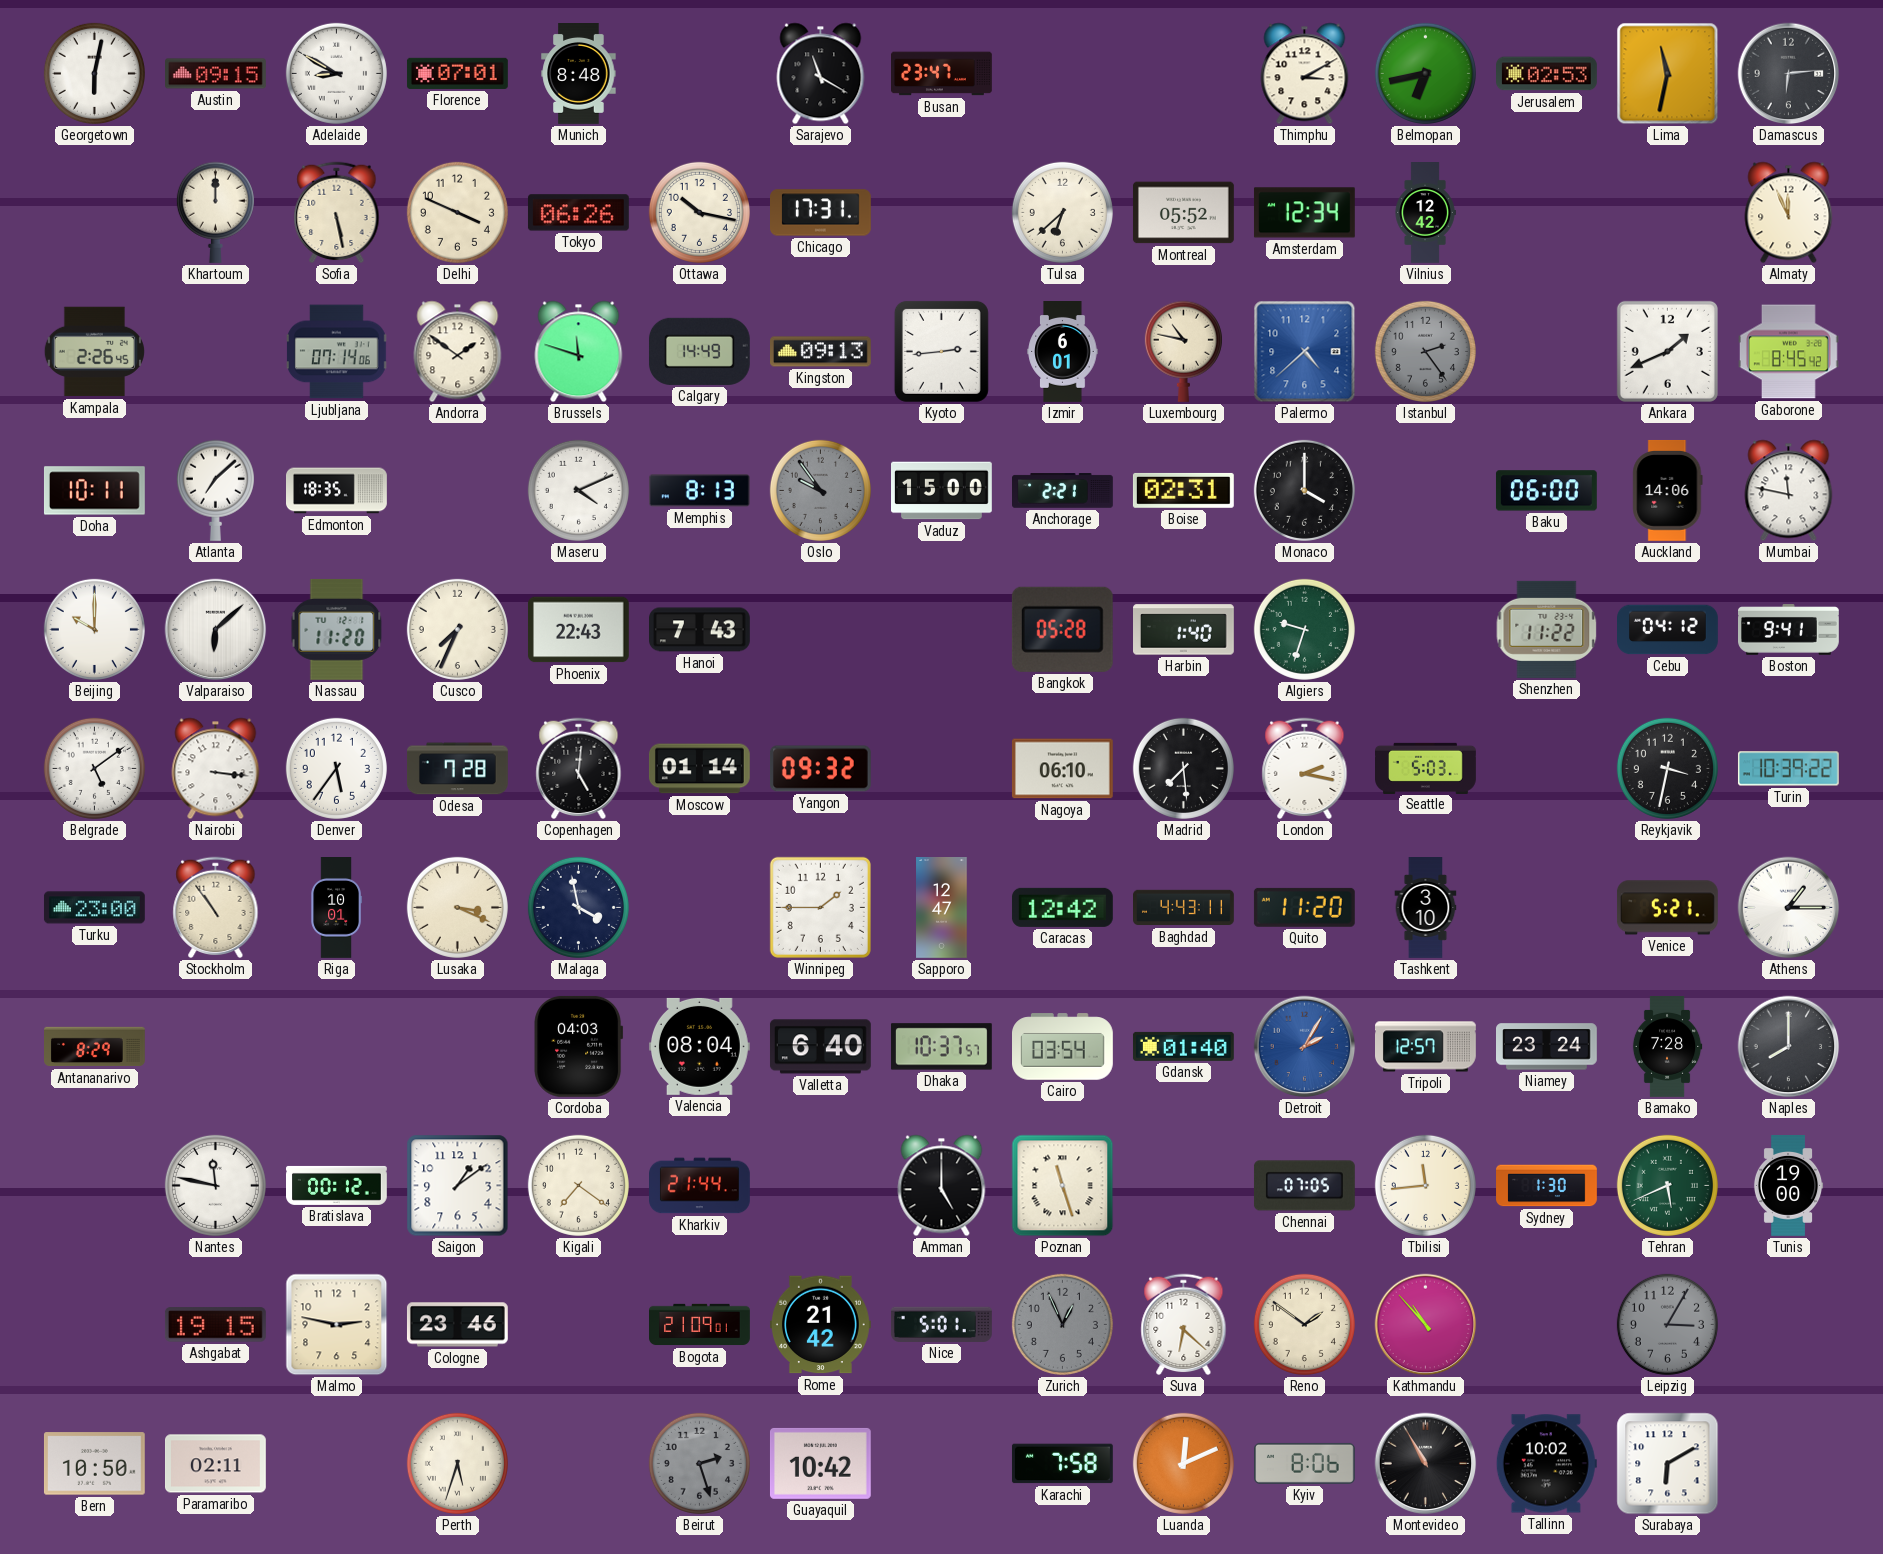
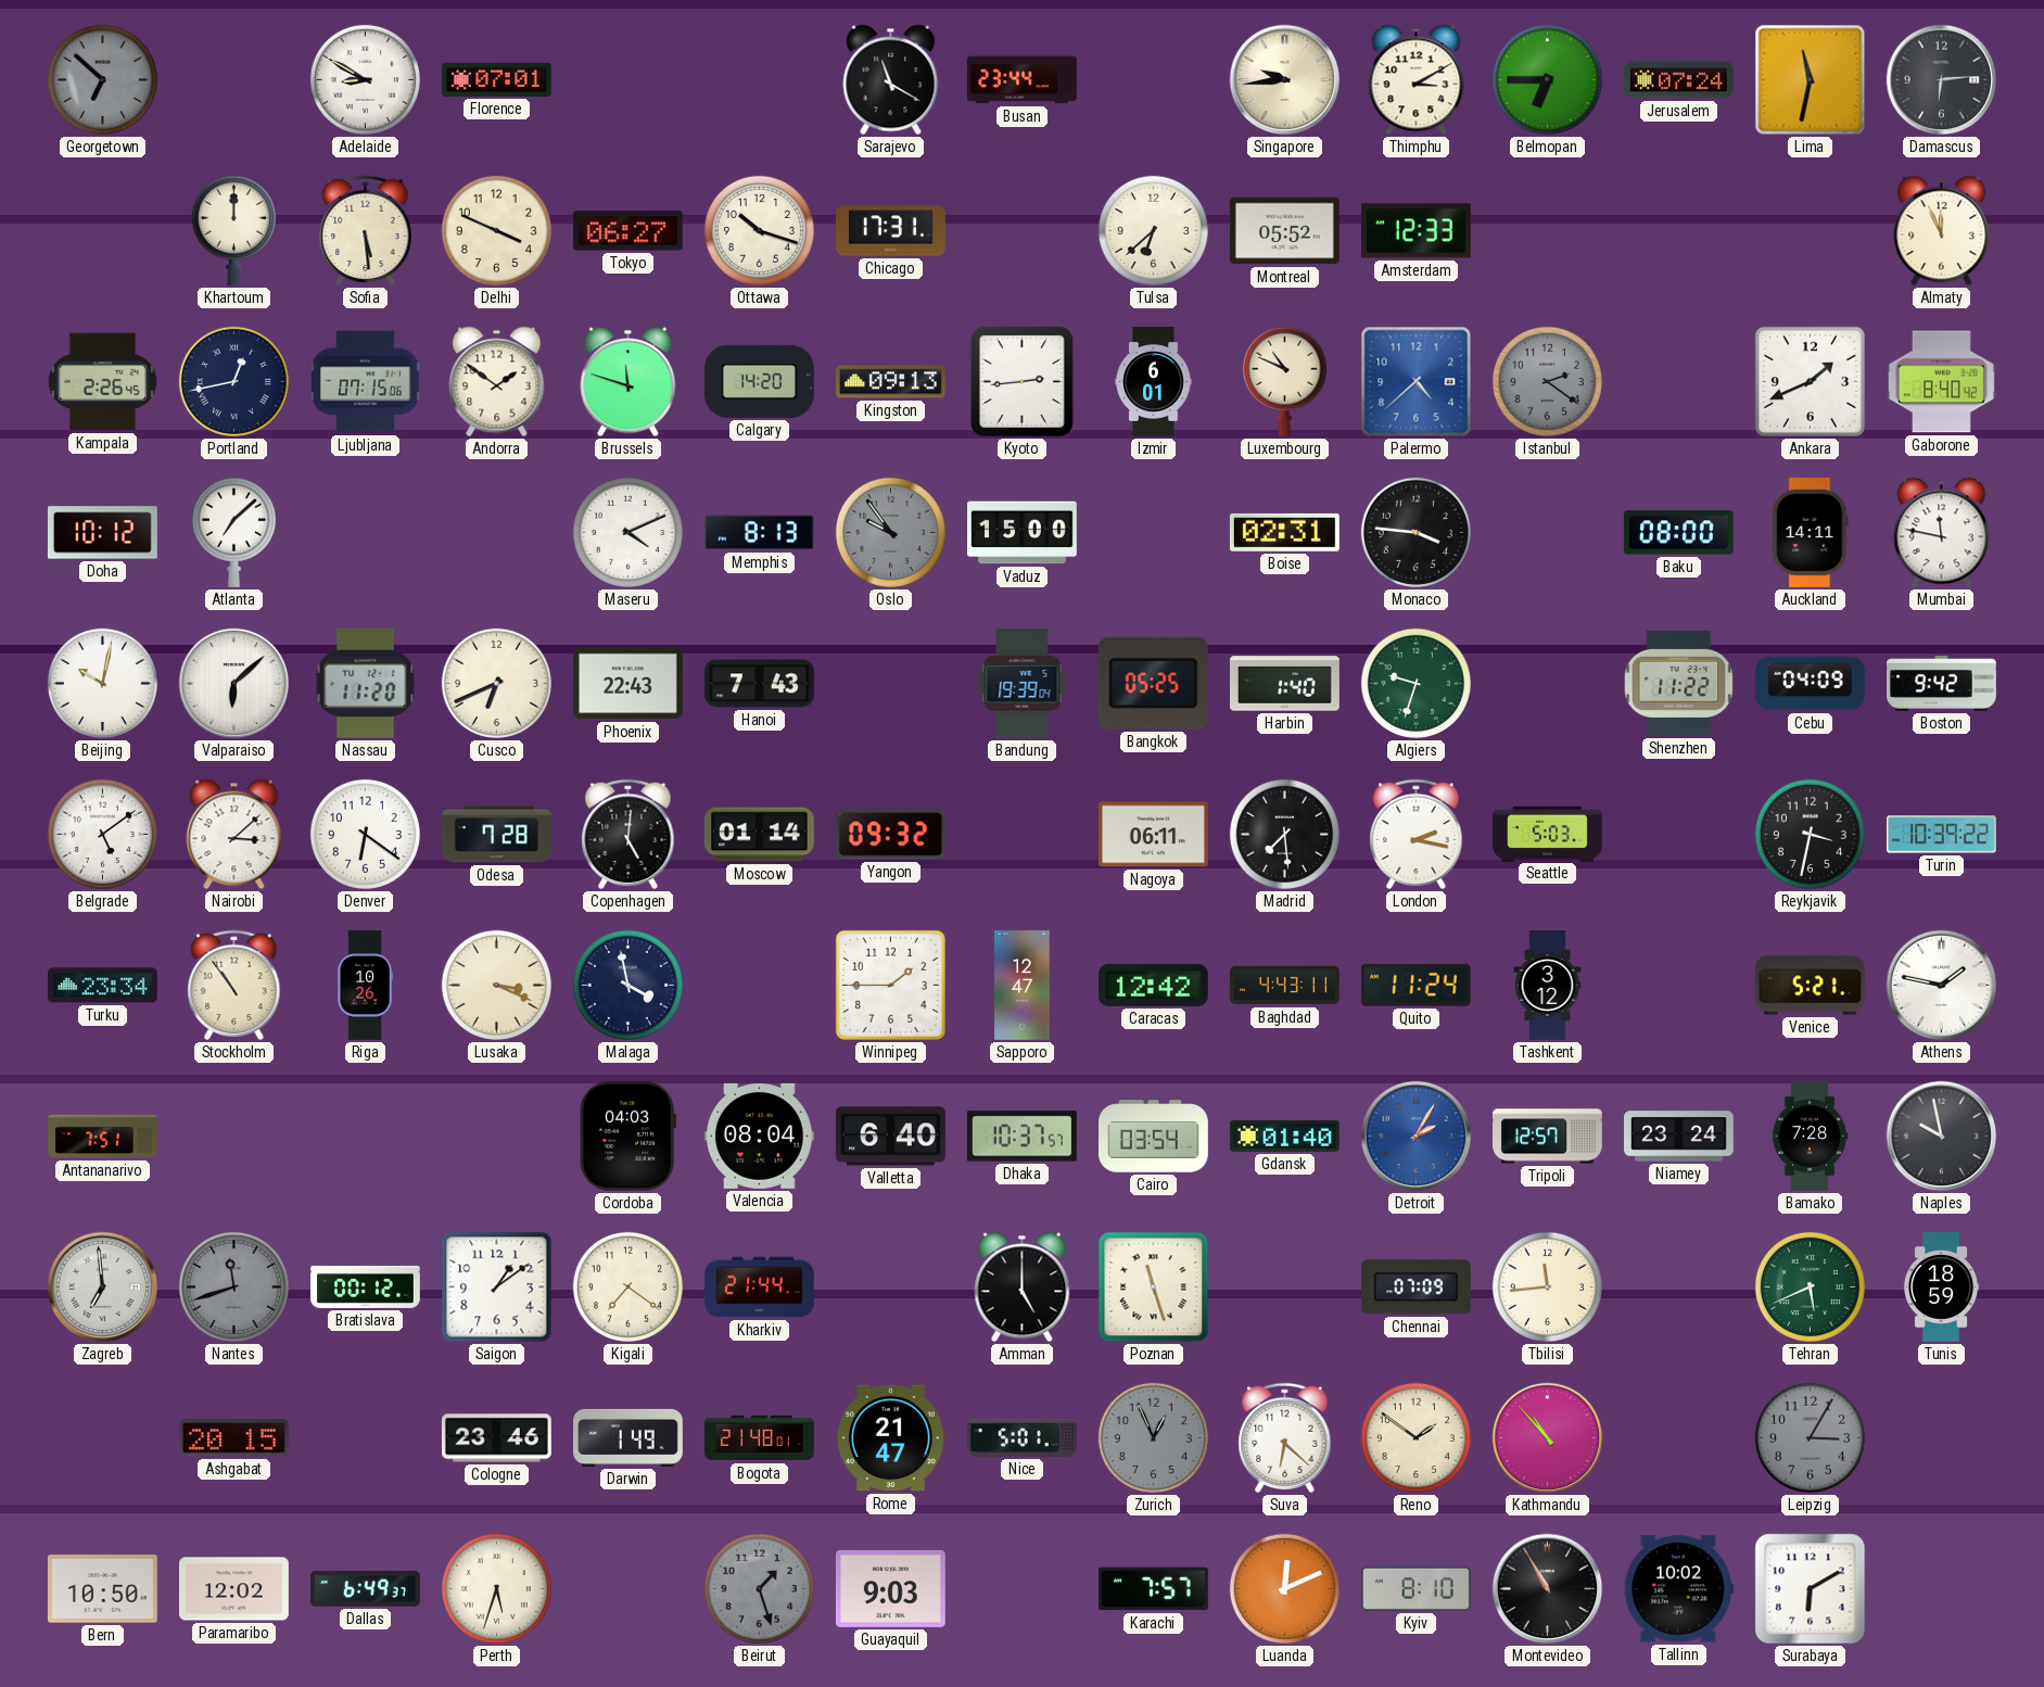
Georgetown: 6:02 -> 6:52 (102, 79)
Georgetown dial: white -> grey (102, 79)
Austin: 09:15 -> none (216, 74)
Munich: 8:48 -> none (579, 74)
Busan: 23:47 -> 23:44 (1023, 80)
Singapore: none -> 9:44 (1285, 80)
Belmopan: 6:43 -> 6:45 (1547, 79)
Jerusalem: 02:53 -> 07:24 (1679, 80)
Sofia: 5:28 -> 5:29 (366, 231)
Tokyo: 06:26 -> 06:27 (627, 231)
Ottawa: 10:17 -> 10:18 (759, 230)
Amsterdam: 12:34 -> 12:33 (1415, 231)
Vilnius: 12:42 -> none (1425, 213)
Portland: none -> 12:43 (233, 381)
Ljubljana: 07:14 -> 07:15 (366, 382)
Calgary: 14:49 -> 14:20 (759, 381)
Luxembourg: 10:47 -> 10:49 (1284, 381)
Istanbul: 2:24 -> 2:21 (1547, 381)
Gaborone: 8:45 -> 8:40 (1941, 382)
Doha: 10:11 -> 10:12 (102, 533)
Edmonton: 18:35 -> none (337, 491)
Anchorage: 2:21 -> none (1063, 491)
Monaco: 4:00 -> 3:46 (1415, 532)
Baku: 06:00 -> 08:00 (1678, 533)
Auckland: 14:06 -> 14:11 (1811, 533)
Beijing: 10:00 -> 10:02 (102, 683)
Cusco: 7:34 -> 6:41 (496, 683)
Bandung: none -> 19:39 (1023, 683)
Bangkok: 05:28 -> 05:25 (1153, 683)
Cebu: 04:12 -> 04:09 (1811, 684)
Boston: 9:41 -> 9:42 (1942, 684)
Nairobi: 3:16 -> 3:08 (234, 835)
Denver: 5:36 -> 6:21 (365, 834)
Nagoya: 06:10 -> 06:11 (1153, 835)
Turku: 23:00 -> 23:34 (102, 986)
Riga: 10:01 -> 10:26 (365, 986)
Quito: 11:20 -> 11:24 (1415, 985)
Tashkent: 3:10 -> 3:12 (1548, 986)
Athens: 1:15 -> 1:47 (1942, 986)
Antananarivo: 8:29 -> 7:51 (103, 1137)
Naples: 8:00 -> 9:58 (1942, 1137)
Zagreb: none -> 6:59 (103, 1288)
Nantes: 11:47 -> 11:42 (233, 1286)
Nantes dial: white -> grey (233, 1286)
Chennai: 07:05 -> 07:09 (1415, 1288)
Sydney: 1:30 -> none (1547, 1186)
Tunis: 19:00 -> 18:59 (1941, 1288)
Ashgabat: 19:15 -> 20:15 (233, 1438)
Malmo: 2:47 -> none (337, 1325)
Darwin: none -> 1:49 (629, 1437)
Bogota: 21:09 -> 21:48 (760, 1438)
Rome: 21:42 -> 21:47 (891, 1438)
Paramaribo: 02:11 -> 12:02 (234, 1589)
Dallas: none -> 6:49 (365, 1588)
Beirut: 2:27 -> 1:27 (759, 1588)
Guayaquil: 10:42 -> 9:03 (890, 1588)
Karachi: 7:58 -> 7:57 (1153, 1589)
Kyiv: 8:06 -> 8:10 (1417, 1588)
